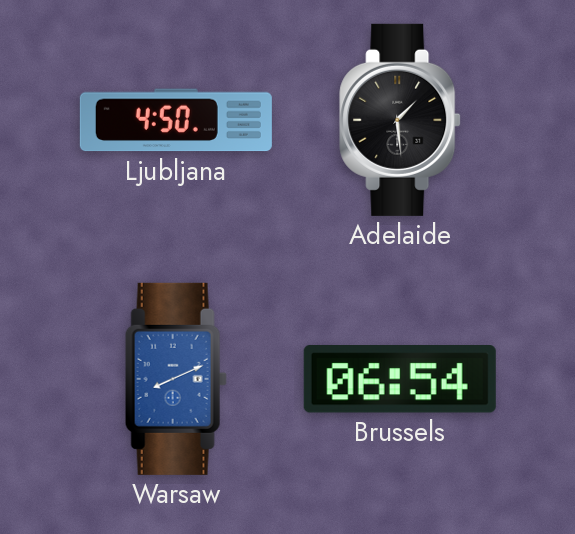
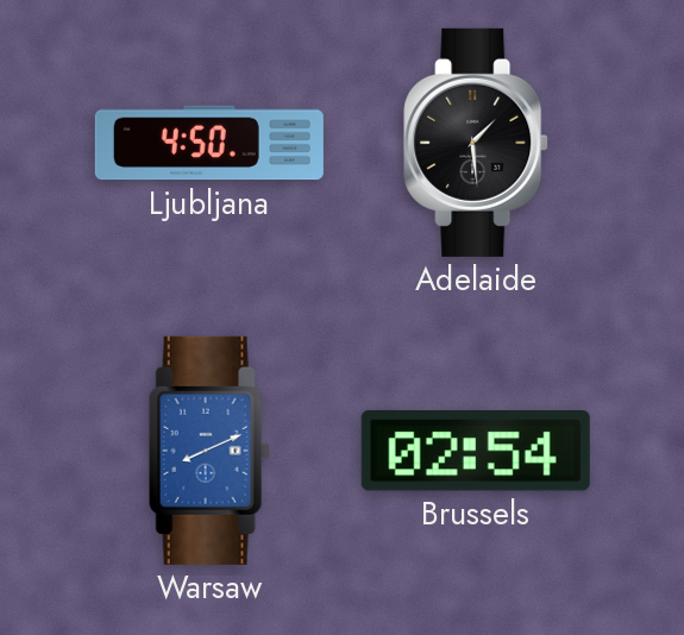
Brussels: 06:54 -> 02:54 (476, 452)
